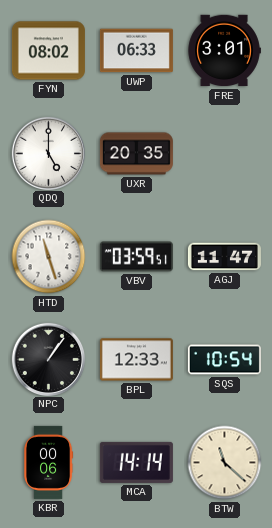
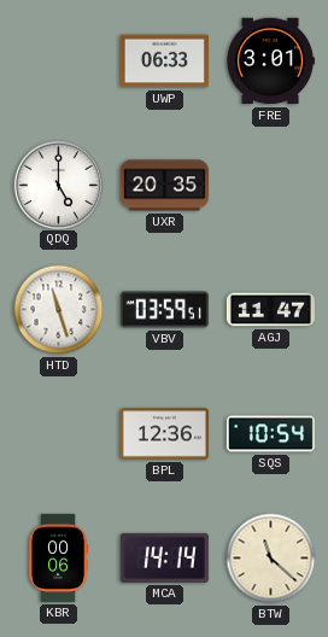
FYN: 08:02 -> none (48, 51)
NPC: 1:06 -> none (48, 359)
BPL: 12:33 -> 12:36 (164, 434)
